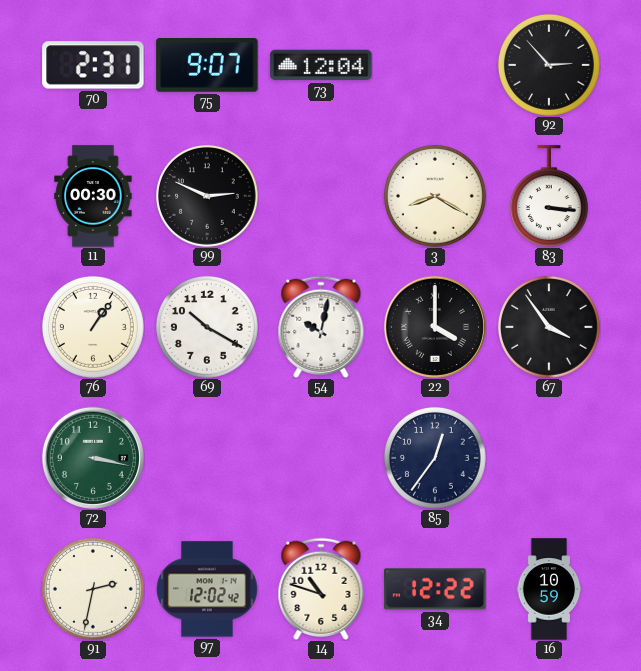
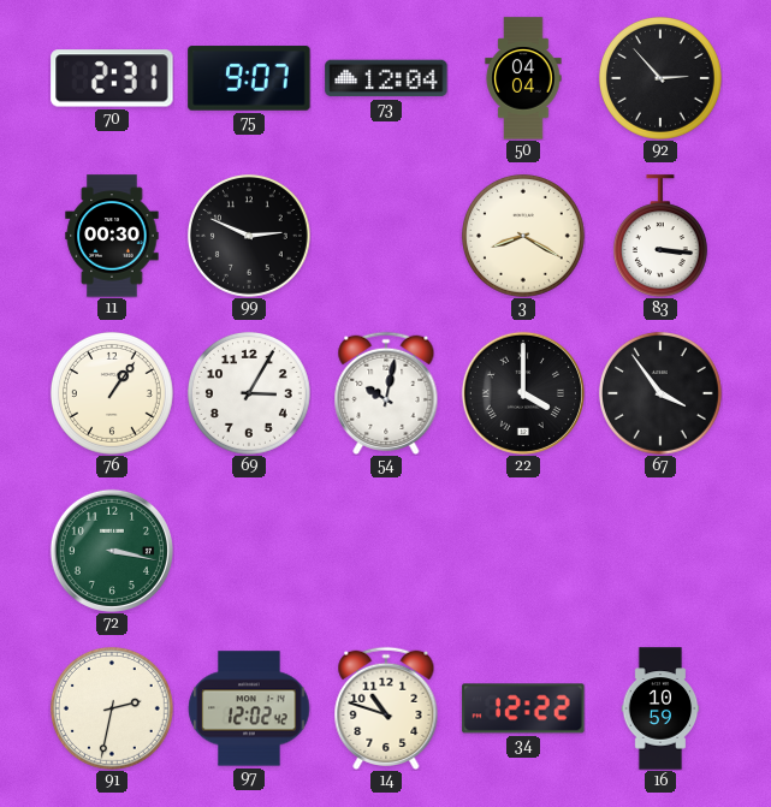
50: none -> 04:04 (523, 78)
69: 10:20 -> 3:05 (249, 393)
85: 12:36 -> none (435, 458)
